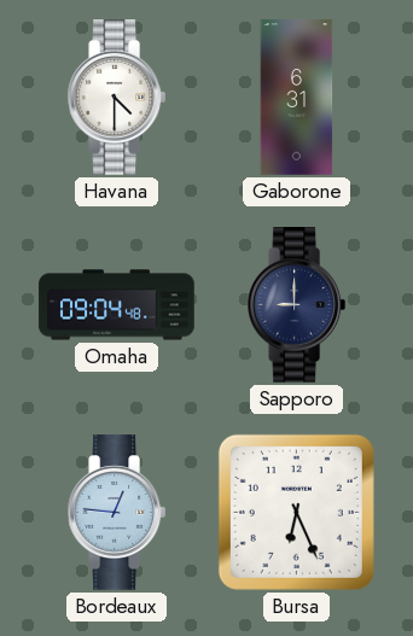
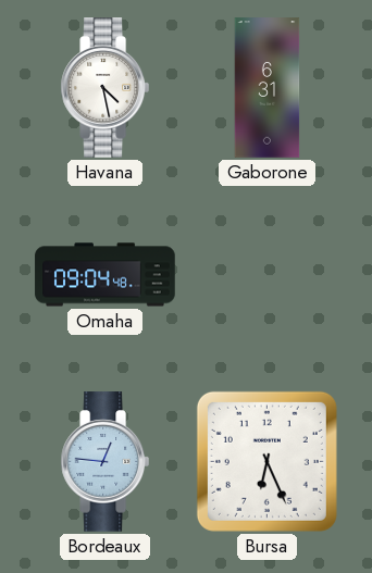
Havana: 4:30 -> 4:28 (104, 88)
Sapporo: 9:00 -> none (296, 305)
